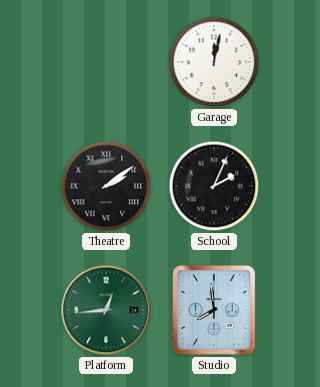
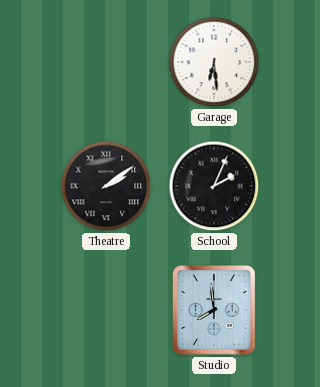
Garage: 12:02 -> 6:29 (214, 62)
Platform: 12:44 -> none (106, 310)
